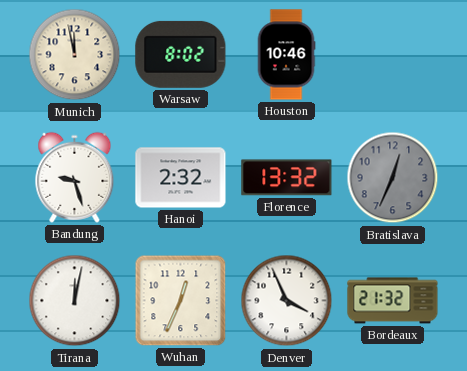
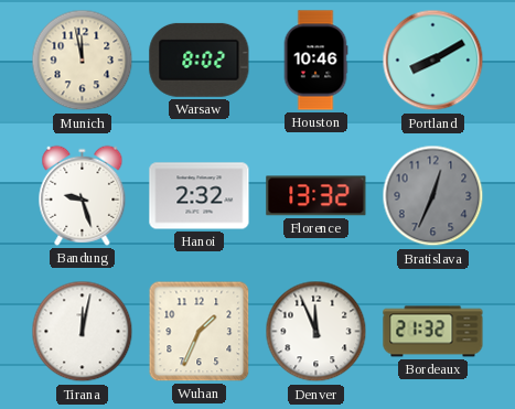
Portland: none -> 8:10 (433, 61)
Wuhan: 12:34 -> 1:34 (200, 332)
Denver: 3:56 -> 11:56 (316, 332)
